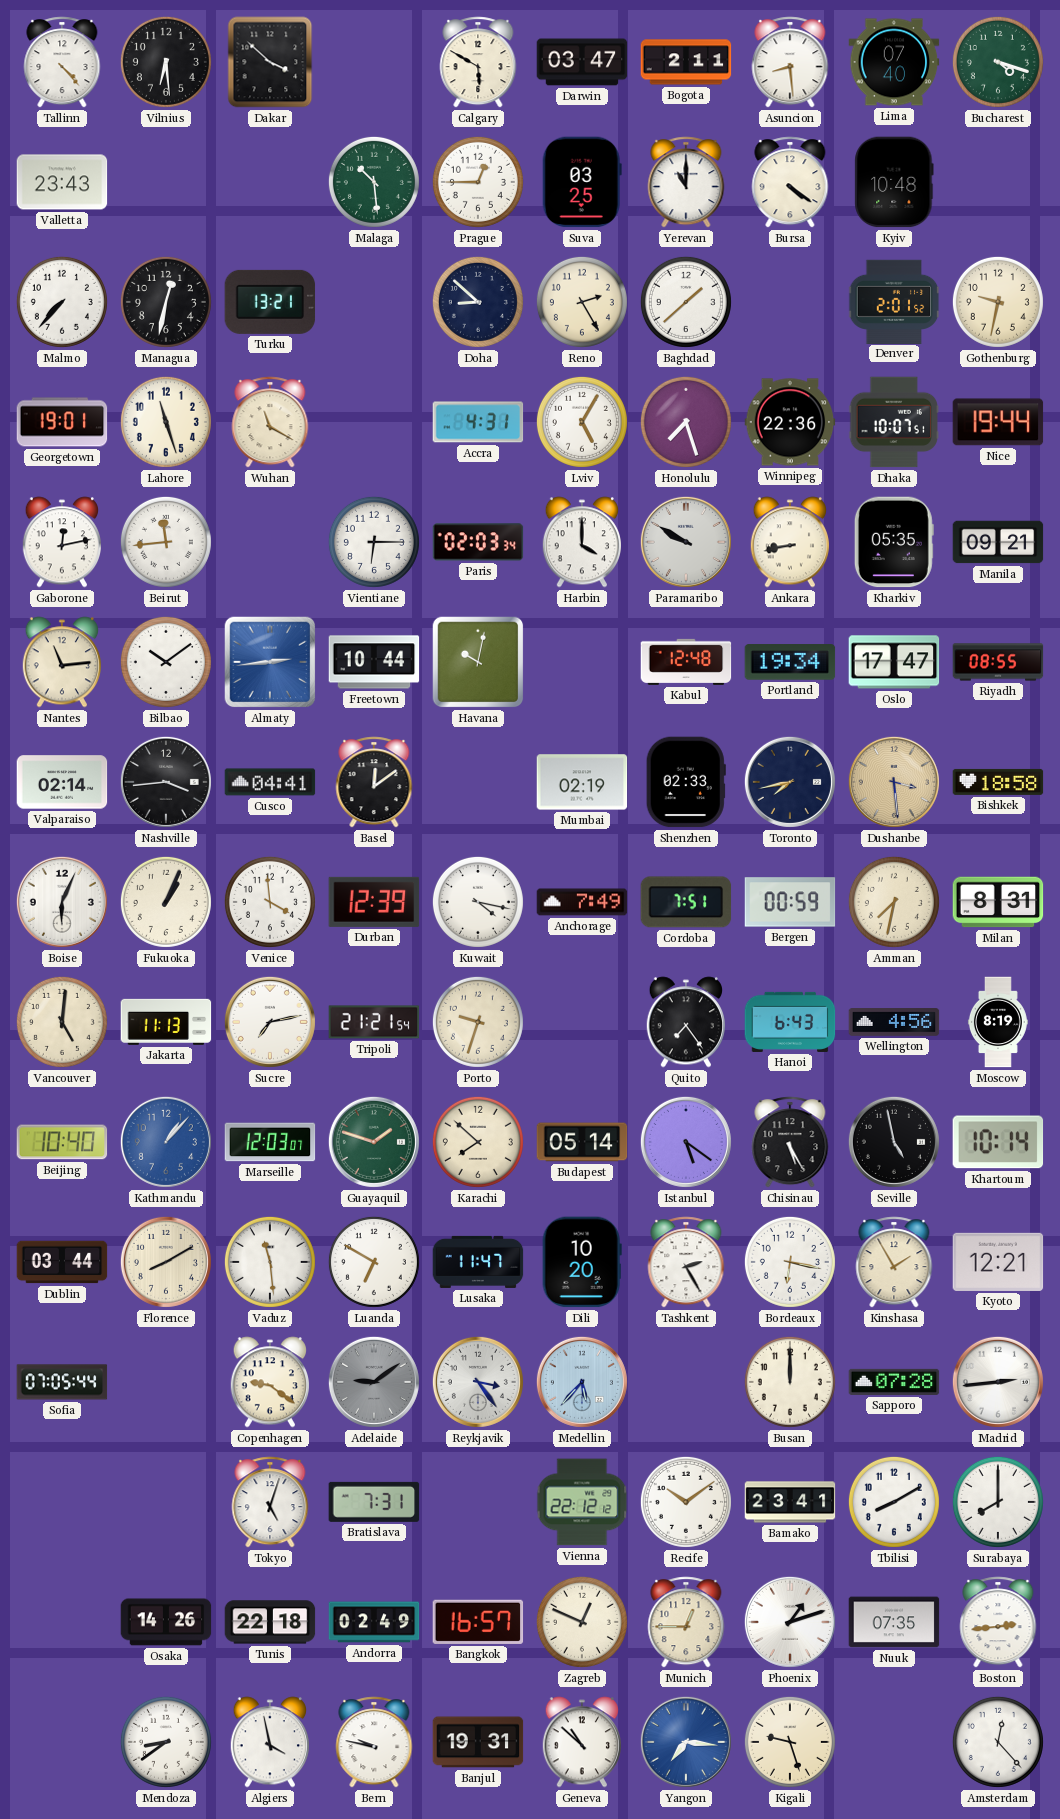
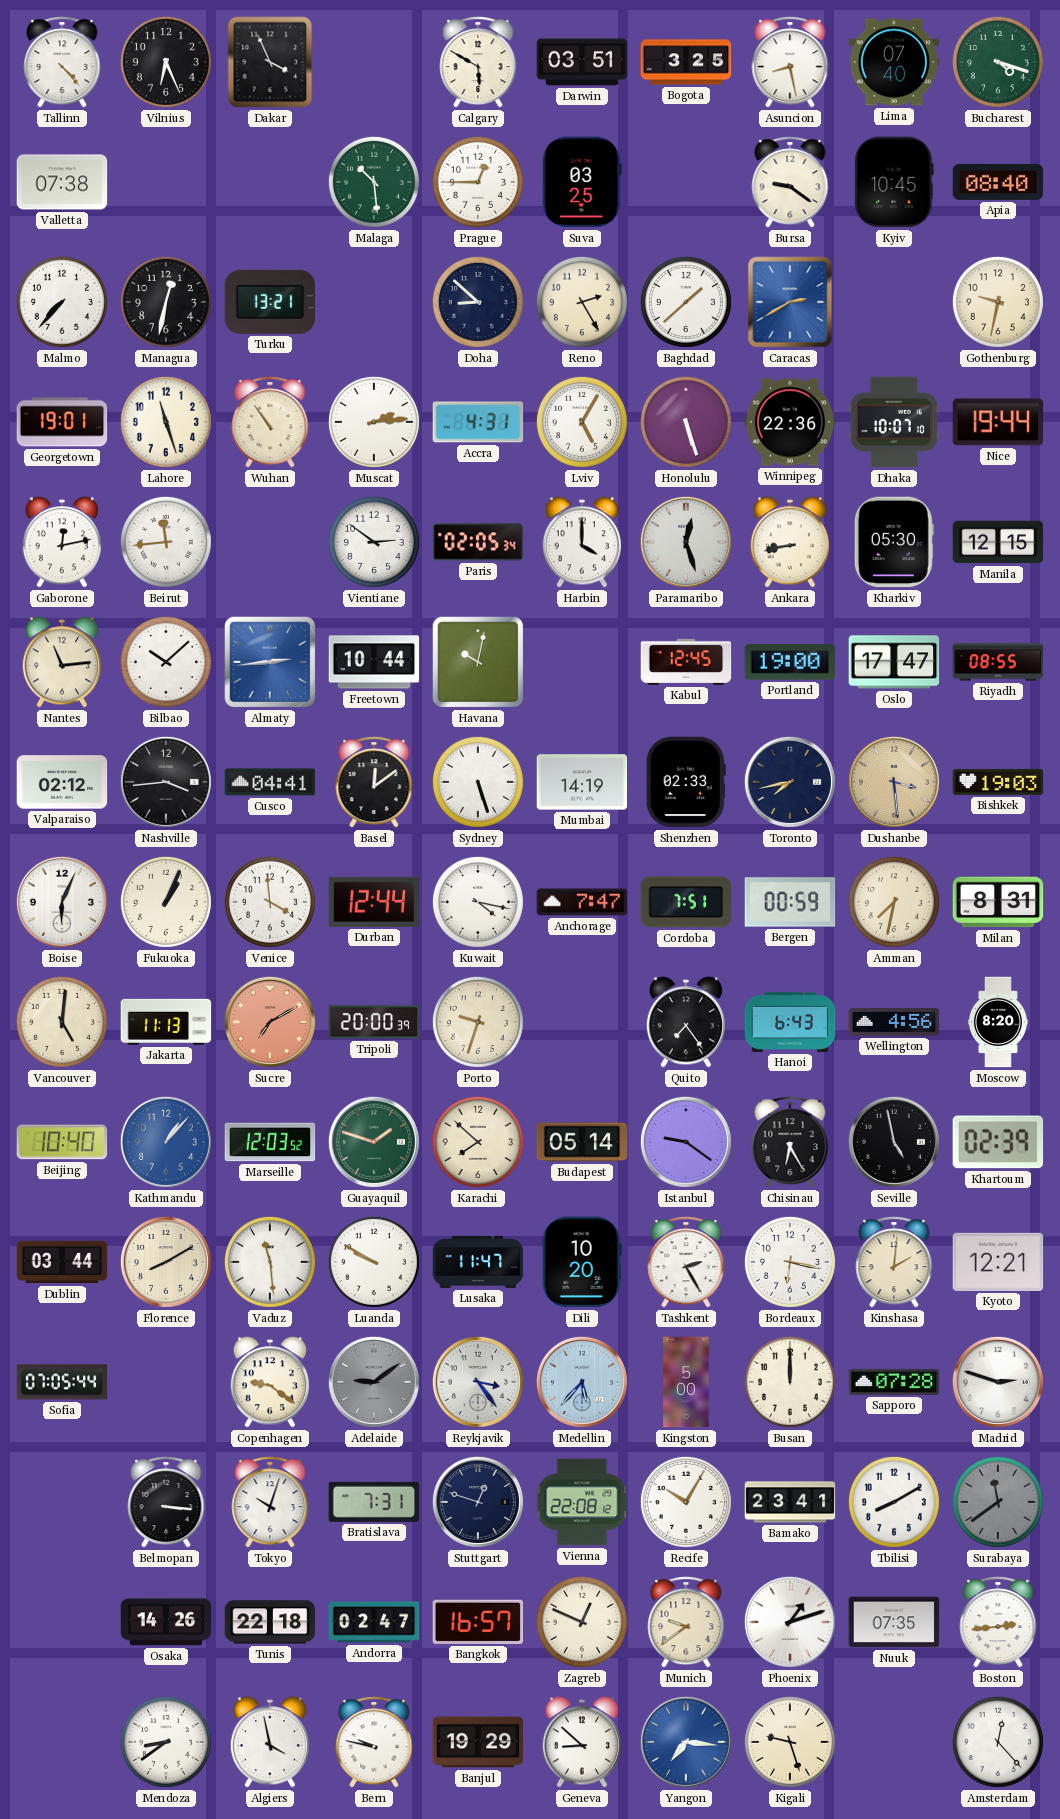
Vilnius: 6:29 -> 6:26 (166, 62)
Dakar: 3:52 -> 3:56 (270, 62)
Darwin: 03:47 -> 03:51 (582, 62)
Bogota: 2:11 -> 3:25 (686, 62)
Asuncion: 8:29 -> 8:28 (790, 62)
Valletta: 23:43 -> 07:38 (62, 182)
Yerevan: 11:00 -> none (686, 182)
Bursa: 4:21 -> 9:21 (790, 182)
Kyiv: 10:48 -> 10:45 (894, 182)
Apia: none -> 08:40 (998, 182)
Caracas: none -> 2:40 (790, 302)
Denver: 2:01 -> none (894, 301)
Wuhan: 11:20 -> 10:54 (270, 422)
Muscat: none -> 2:14 (374, 422)
Honolulu: 7:27 -> 5:27 (686, 422)
Dhaka: 10:07:51 -> 10:07:10 (893, 422)
Vientiane: 6:15 -> 2:51 (374, 542)
Paris: 02:03 -> 02:05 (478, 542)
Paramaribo: 9:50 -> 12:27 (686, 542)
Kharkiv: 05:35 -> 05:30 (894, 542)
Manila: 09:21 -> 12:15 (998, 542)
Bilbao: 10:09 -> 10:08 (166, 662)
Kabul: 12:48 -> 12:45 (686, 662)
Portland: 19:34 -> 19:00 (790, 662)
Valparaiso: 02:14 -> 02:12 (62, 782)
Sydney: none -> 5:27 (478, 782)
Mumbai: 02:19 -> 14:19 (582, 782)
Bishkek: 18:58 -> 19:03 (998, 782)
Durban: 12:39 -> 12:44 (374, 902)
Anchorage: 7:49 -> 7:47 (582, 902)
Sucre: 7:13 -> 7:10 (270, 1022)
Sucre dial: white -> salmon (270, 1022)
Tripoli: 21:21 -> 20:00 (374, 1022)
Moscow: 8:19 -> 8:20 (998, 1022)
Marseille: 12:03:07 -> 12:03:52 (270, 1142)
Istanbul: 5:21 -> 9:21 (686, 1142)
Chisinau: 5:25 -> 6:25 (790, 1142)
Khartoum: 10:14 -> 02:39 (998, 1142)
Luanda: 6:50 -> 9:50 (374, 1262)
Kinshasa: 1:55 -> 2:01 (894, 1262)
Kingston: none -> 5:00 (686, 1382)
Madrid: 2:44 -> 2:48 (998, 1382)
Belmopan: none -> 3:16 (166, 1502)
Tokyo: 5:03 -> 10:03 (270, 1502)
Stuttgart: none -> 12:48 (478, 1502)
Vienna: 22:12 -> 22:08 (582, 1502)
Recife: 10:09 -> 10:05 (686, 1502)
Surabaya: 8:00 -> 11:39 (998, 1502)
Surabaya dial: white -> grey (998, 1502)
Andorra: 02:49 -> 02:47 (374, 1622)
Munich: 12:45 -> 9:39 (686, 1622)
Banjul: 19:31 -> 19:29 (478, 1742)
Geneva: 10:52 -> 8:52 (581, 1742)
